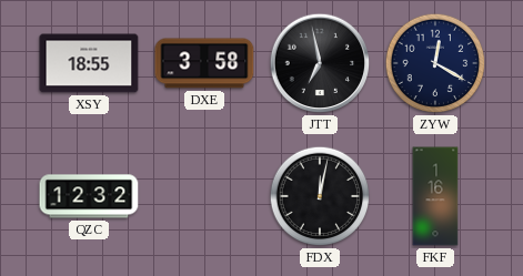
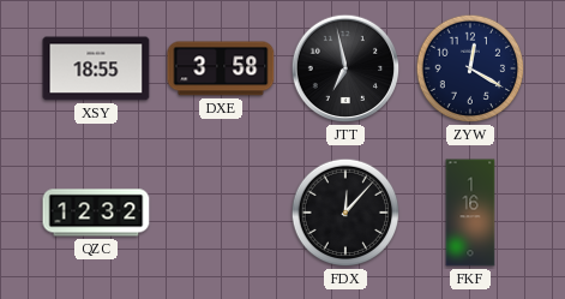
FDX: 12:02 -> 12:07 (345, 213)
